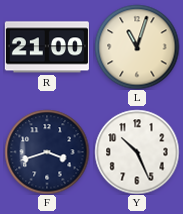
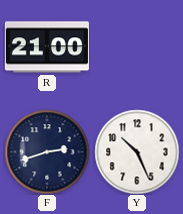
L: 11:03 -> none (137, 47)
F: 3:42 -> 2:42 (47, 152)
